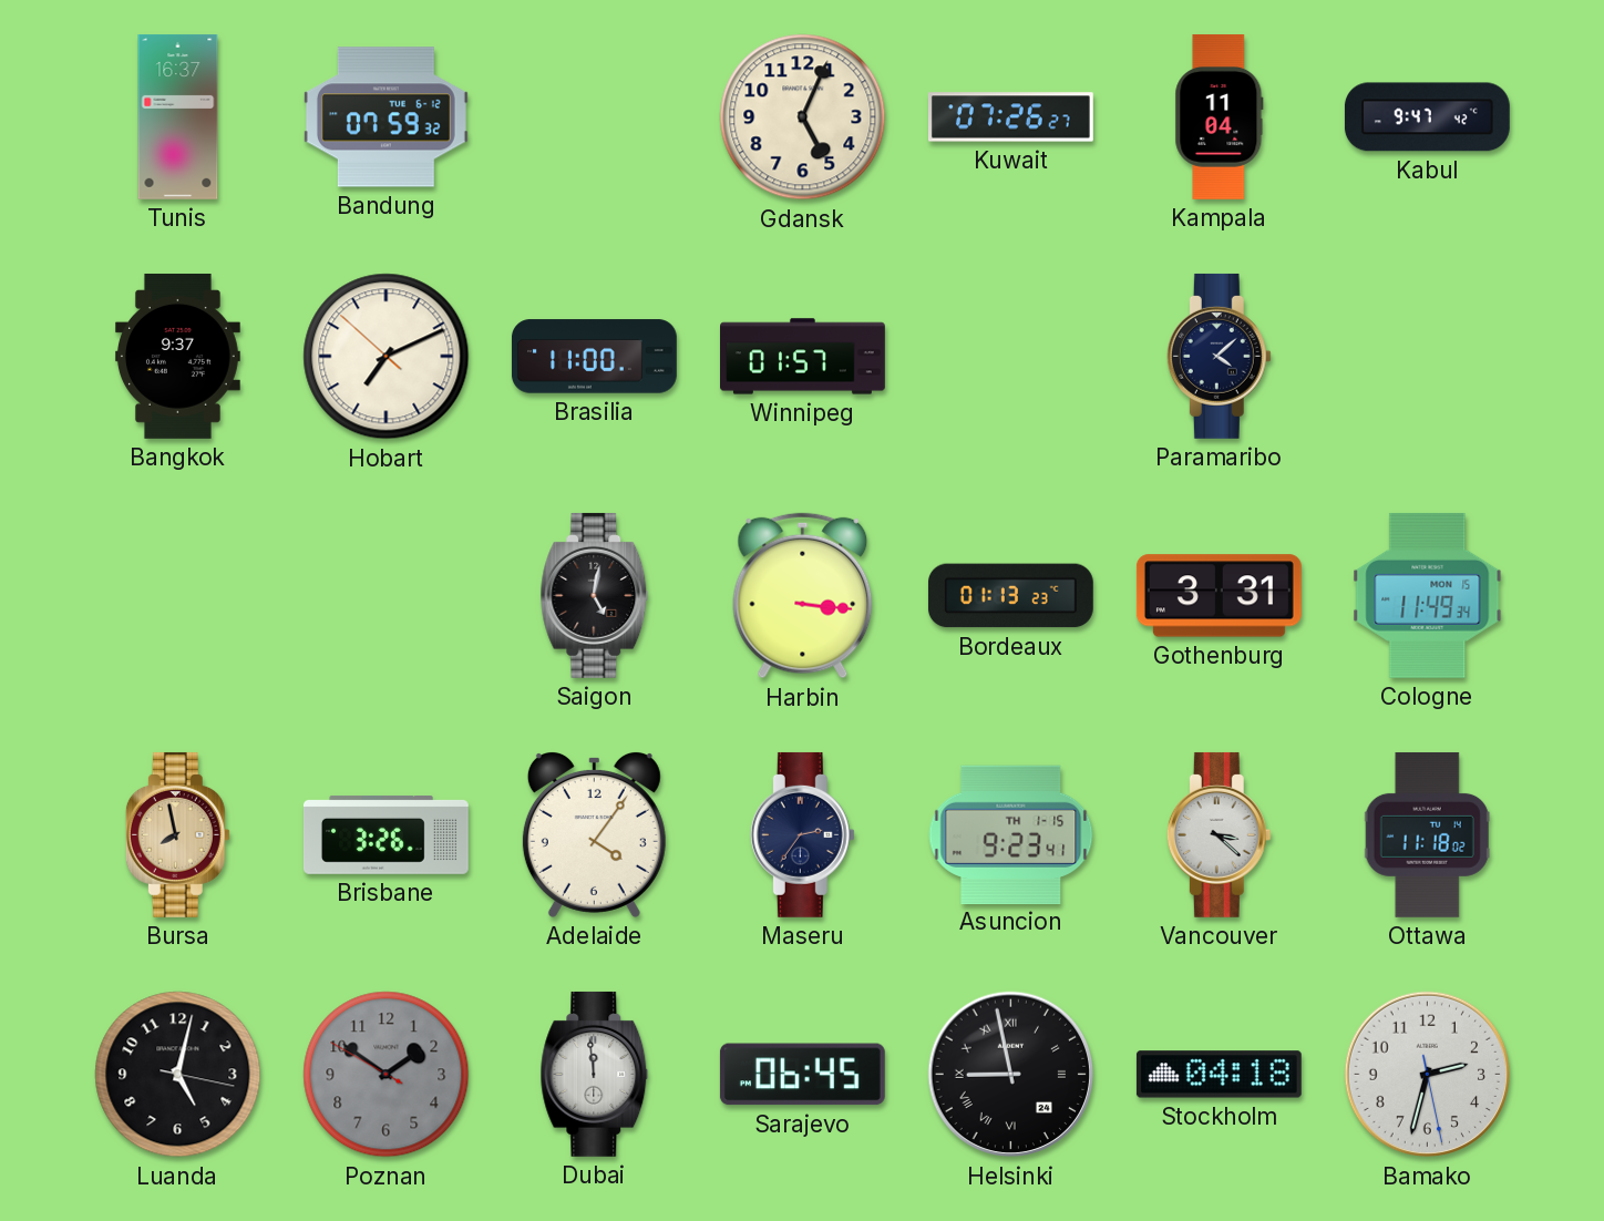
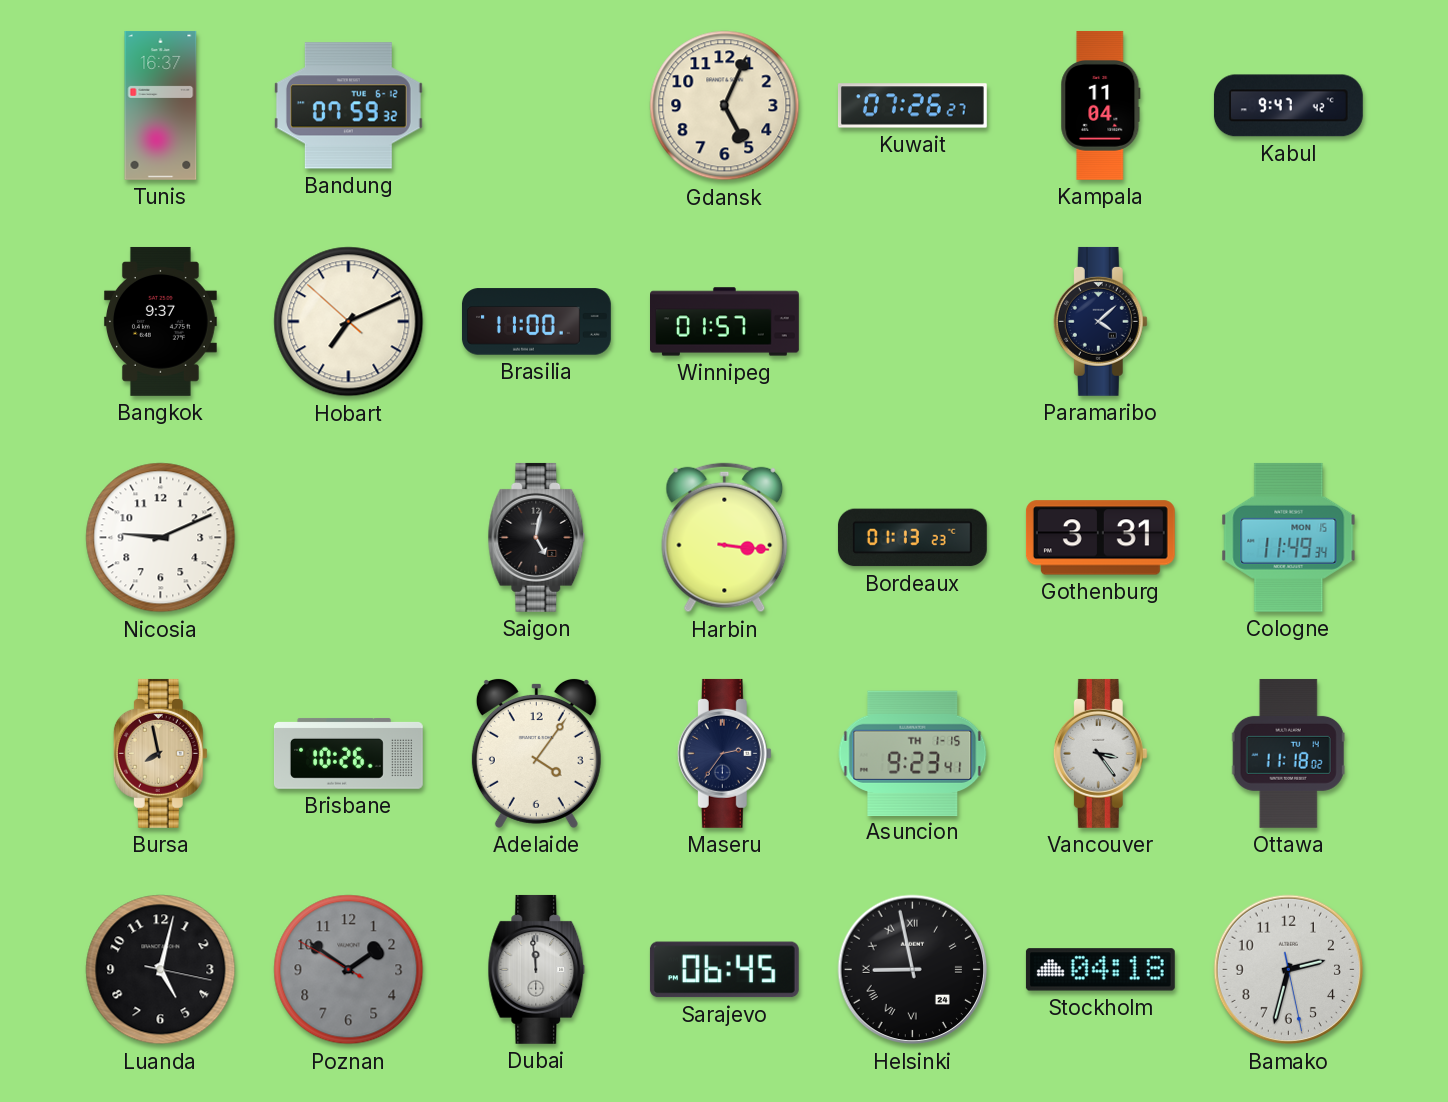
Nicosia: none -> 9:11 (161, 538)
Brisbane: 3:26 -> 10:26 (348, 753)
Vancouver: 3:22 -> 3:24 (1100, 753)
